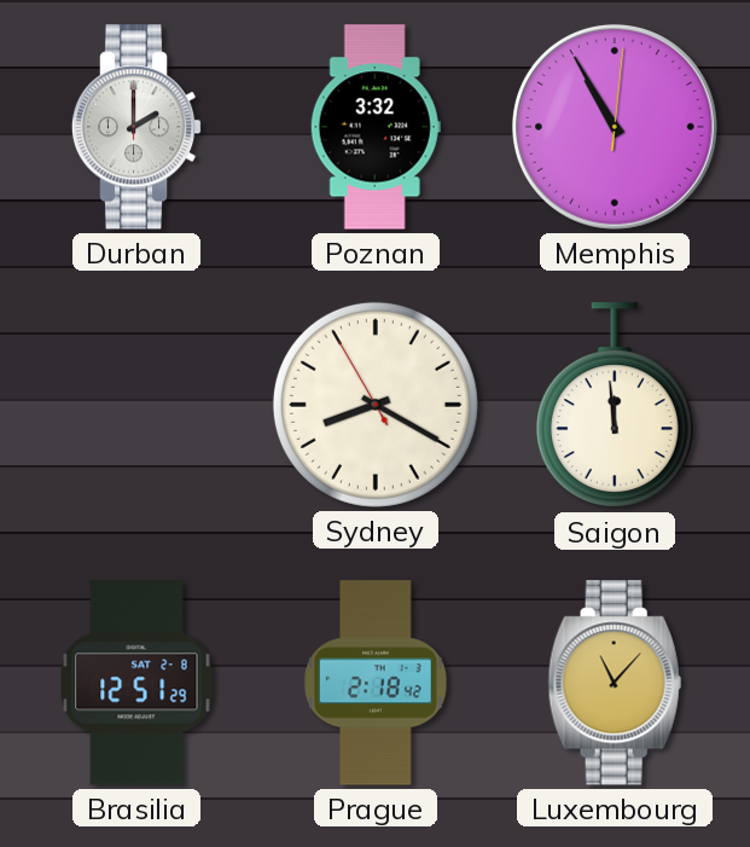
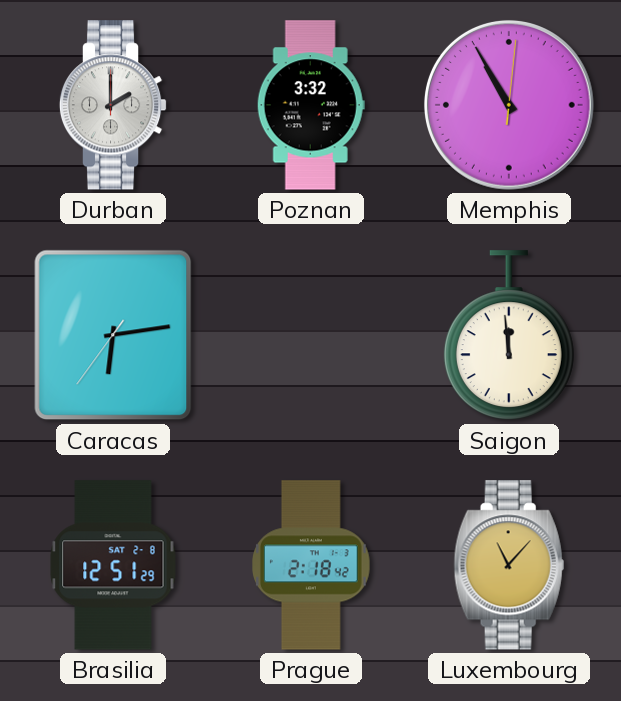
Caracas: none -> 6:13 (113, 335)
Sydney: 8:19 -> none (376, 405)
